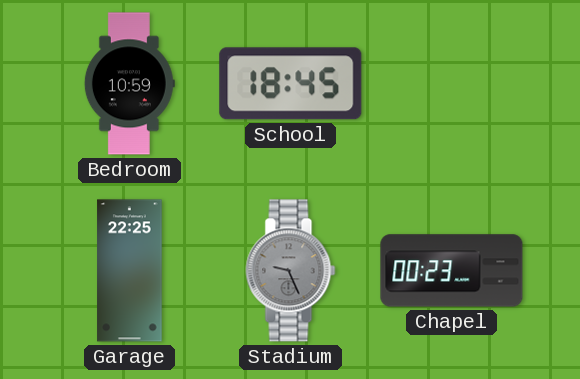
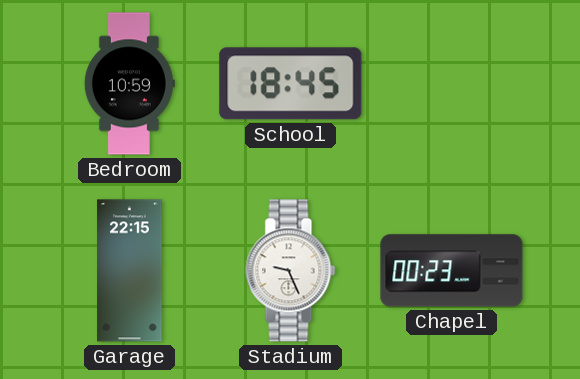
Garage: 22:25 -> 22:15 (130, 271)
Stadium dial: grey -> white (291, 271)
